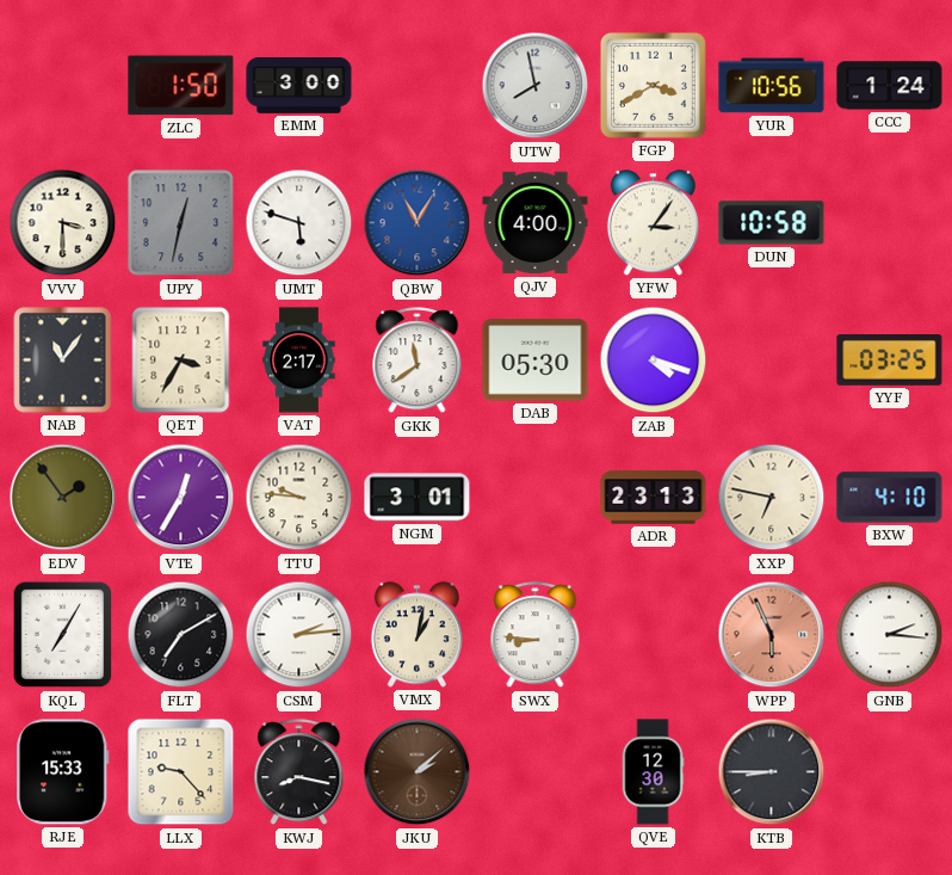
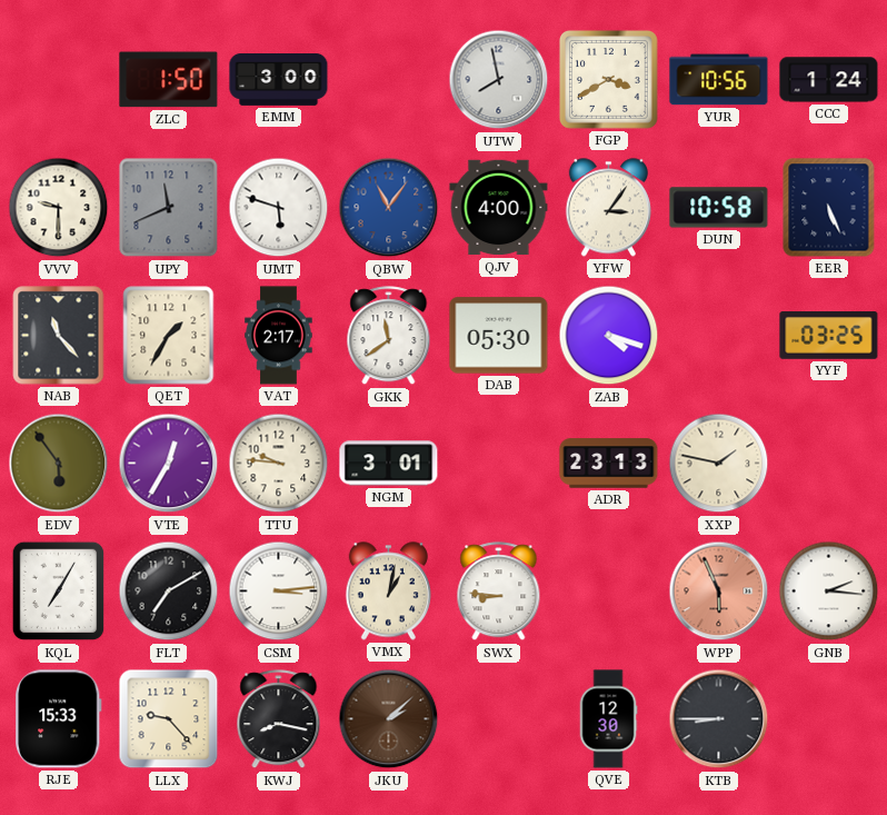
VVV: 3:30 -> 9:30 (59, 208)
UPY: 12:32 -> 11:41 (169, 208)
QBW: 11:05 -> 11:06 (389, 208)
EER: none -> 5:26 (829, 208)
NAB: 11:06 -> 11:23 (59, 336)
QET: 3:35 -> 1:35 (169, 336)
EDV: 1:54 -> 5:54 (59, 464)
XXP: 6:47 -> 1:47 (719, 464)
BXW: 4:10 -> none (890, 498)
CSM: 2:14 -> 3:14 (279, 592)
